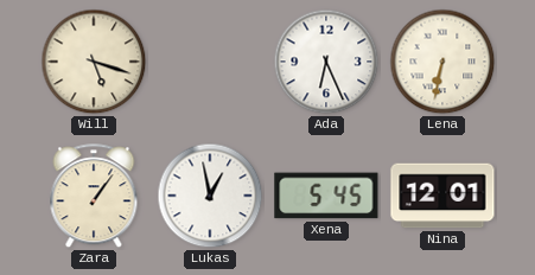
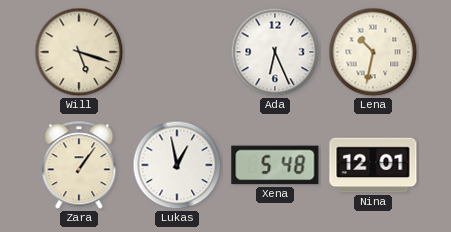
Lena: 6:32 -> 10:32 (373, 52)
Xena: 5:45 -> 5:48 (275, 165)
